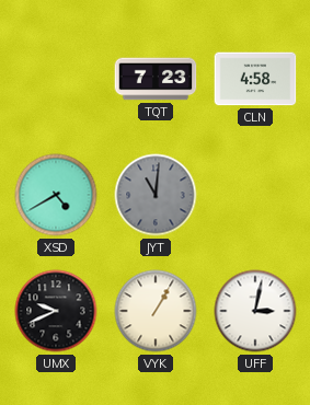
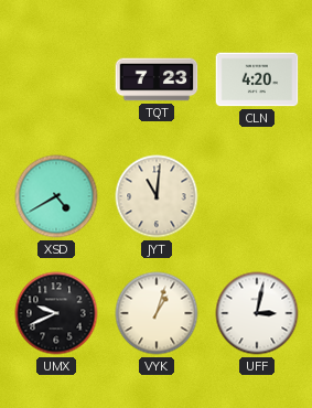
CLN: 4:58 -> 4:20 (257, 79)
JYT dial: grey -> cream (157, 196)
VYK: 1:05 -> 1:03 (157, 313)
